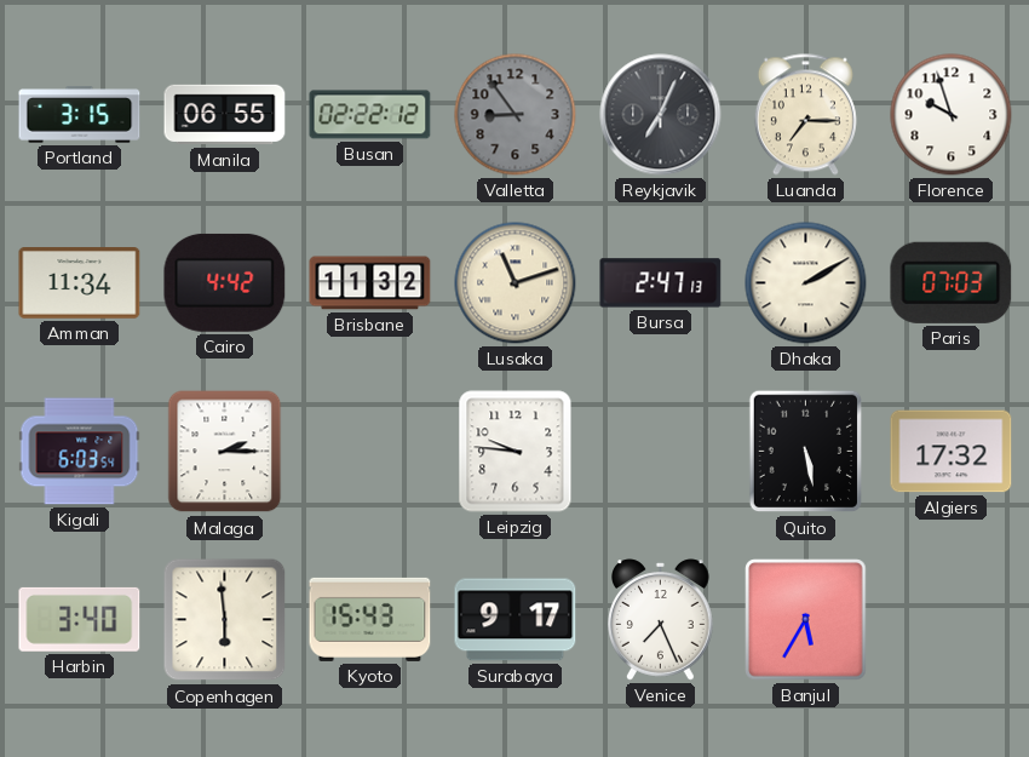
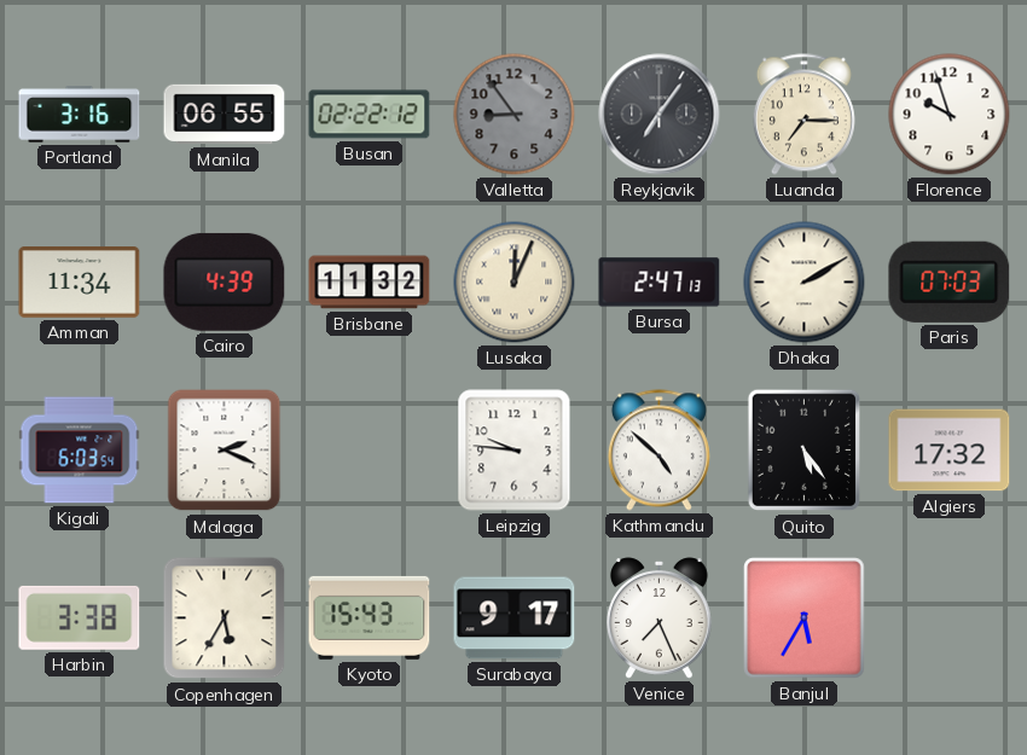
Portland: 3:15 -> 3:16 (80, 115)
Reykjavik: 7:04 -> 7:06 (660, 115)
Cairo: 4:42 -> 4:39 (225, 281)
Lusaka: 11:12 -> 12:04 (515, 283)
Malaga: 2:15 -> 2:19 (225, 451)
Kathmandu: none -> 4:52 (658, 451)
Quito: 5:28 -> 5:24 (805, 451)
Harbin: 3:40 -> 3:38 (80, 617)
Copenhagen: 5:59 -> 5:35 (225, 618)
